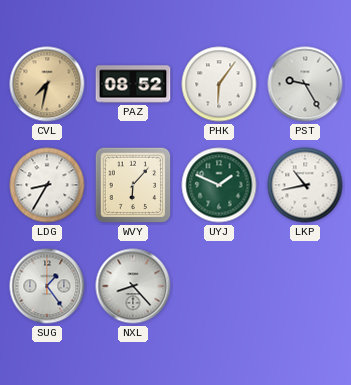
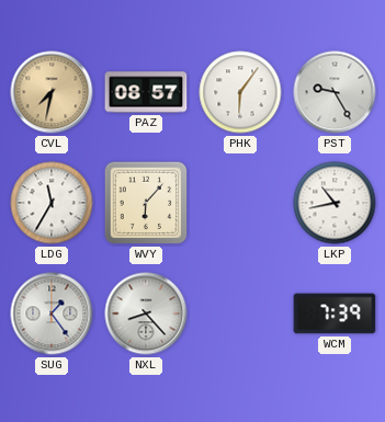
PAZ: 08:52 -> 08:57 (146, 92)
LDG: 8:35 -> 11:35 (52, 203)
UYJ: 1:49 -> none (219, 185)
WCM: none -> 7:39 (335, 313)
